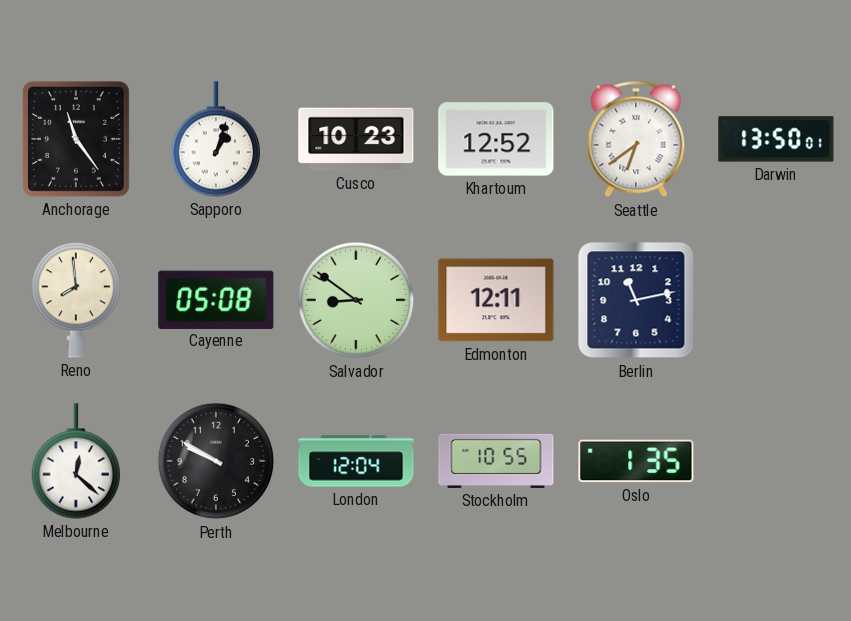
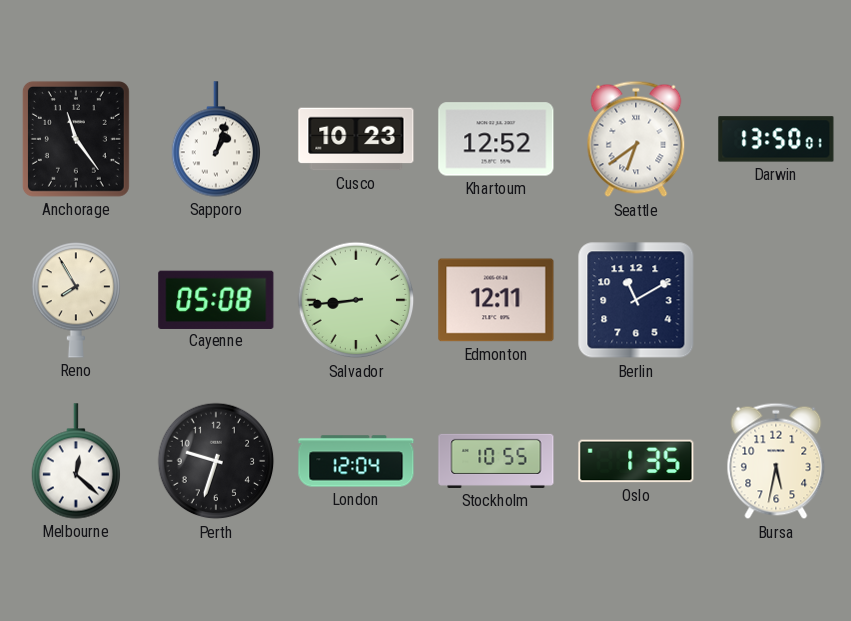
Reno: 7:59 -> 7:55 (76, 300)
Salvador: 8:51 -> 8:44 (356, 300)
Berlin: 11:13 -> 11:10 (636, 300)
Perth: 9:50 -> 9:33 (216, 461)
Bursa: none -> 5:32 (776, 461)
